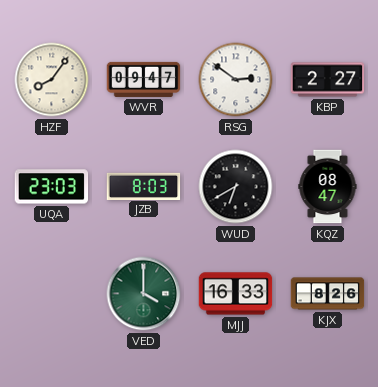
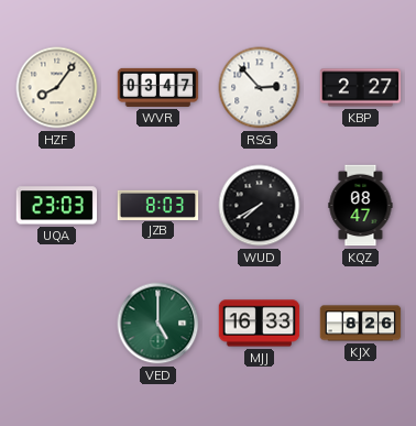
WVR: 09:47 -> 03:47 (158, 87)
RSG: 2:51 -> 2:53 (260, 88)
WUD: 6:40 -> 7:40 (260, 206)
VED: 4:00 -> 5:00 (158, 324)
